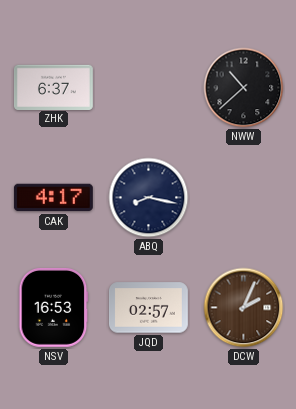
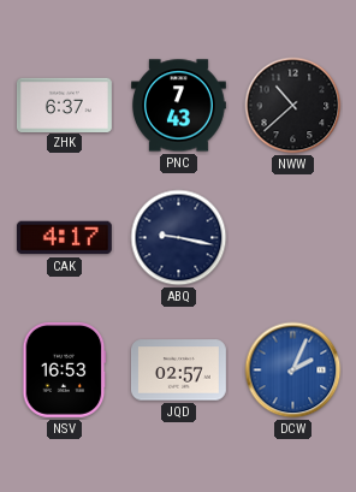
PNC: none -> 7:43 (179, 106)
ABQ: 8:17 -> 9:17 (179, 238)
DCW dial: brown -> blue (293, 371)
